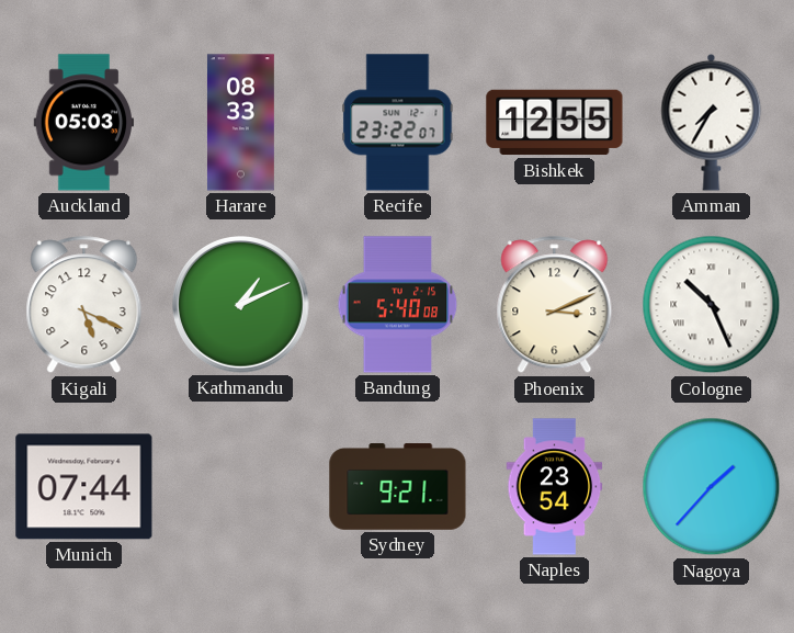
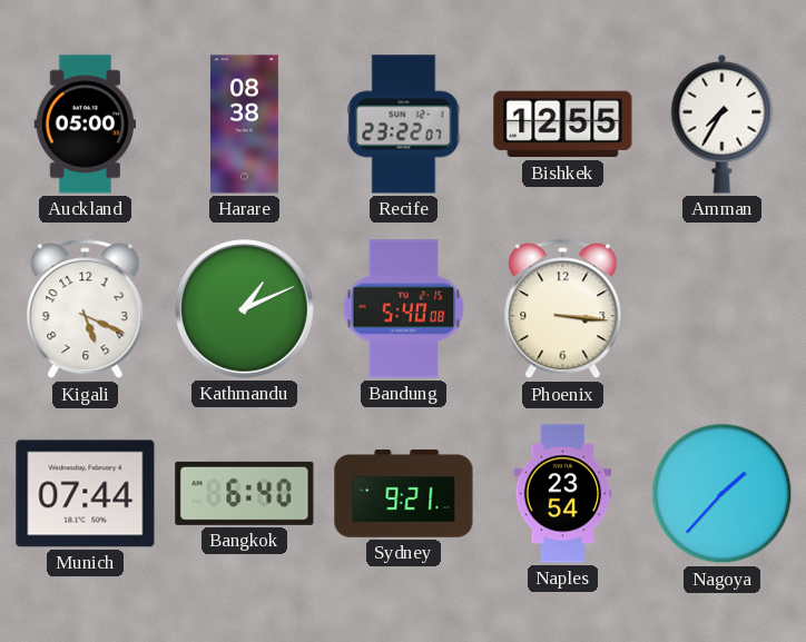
Auckland: 05:03 -> 05:00 (86, 125)
Harare: 08:33 -> 08:38 (244, 125)
Phoenix: 3:11 -> 3:16 (563, 309)
Cologne: 10:26 -> none (712, 305)
Bangkok: none -> 6:40 (245, 493)
